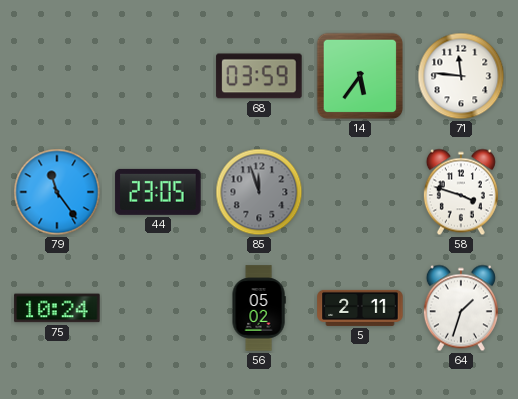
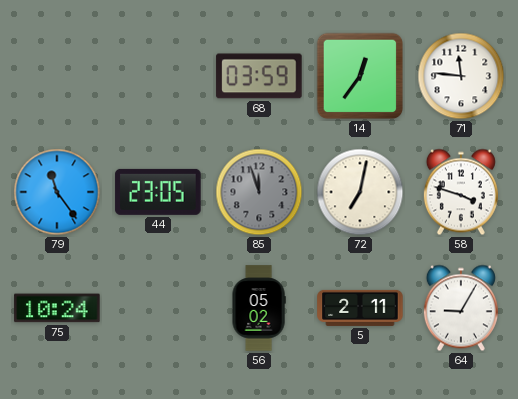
14: 5:36 -> 12:36 (360, 76)
72: none -> 7:02 (360, 192)
64: 1:33 -> 9:05 (461, 308)
